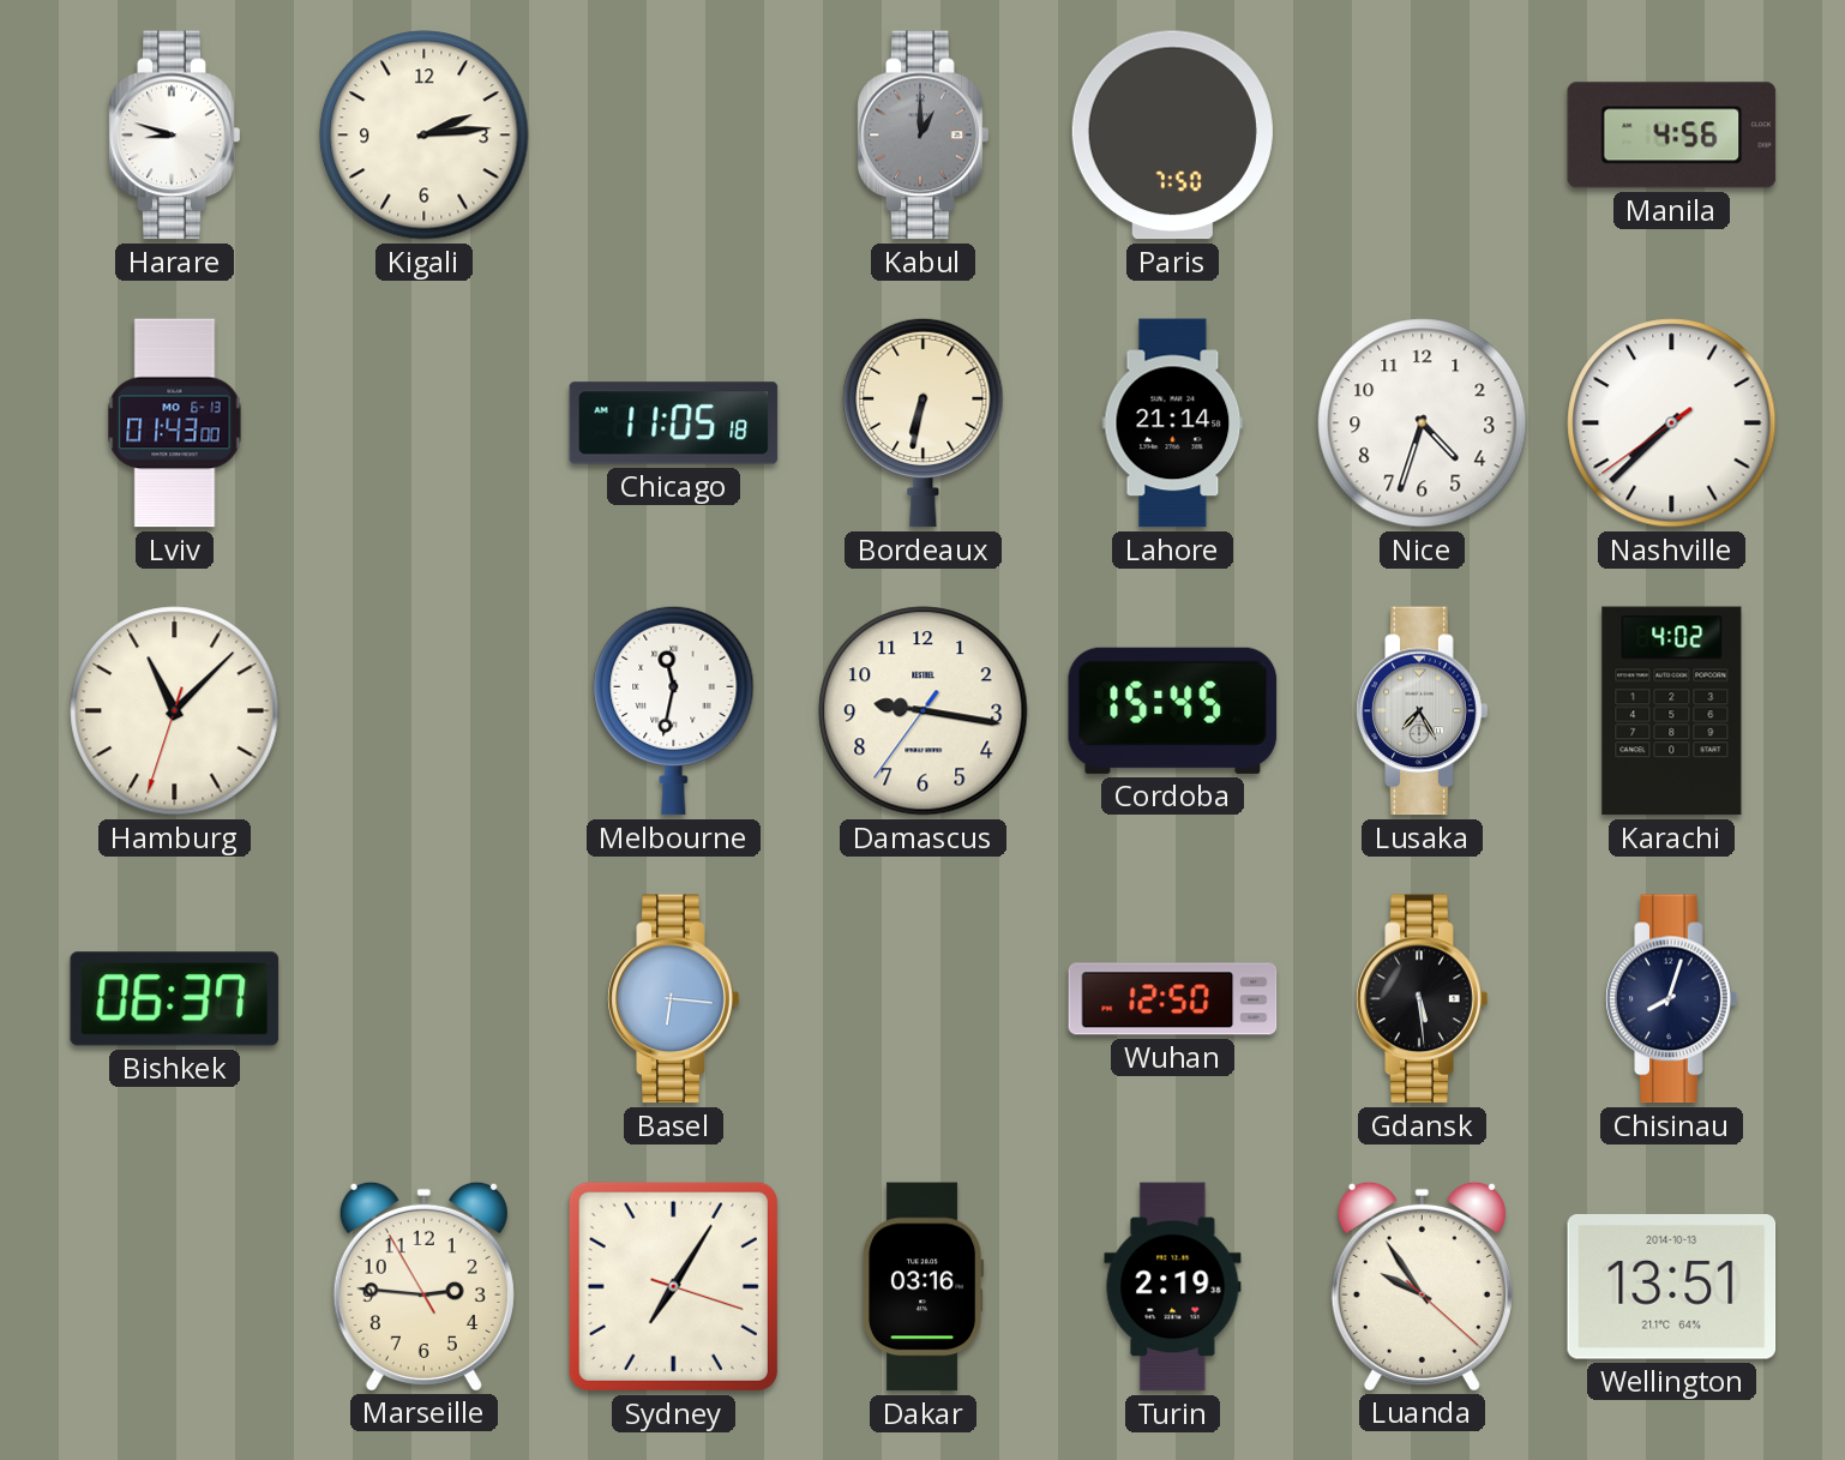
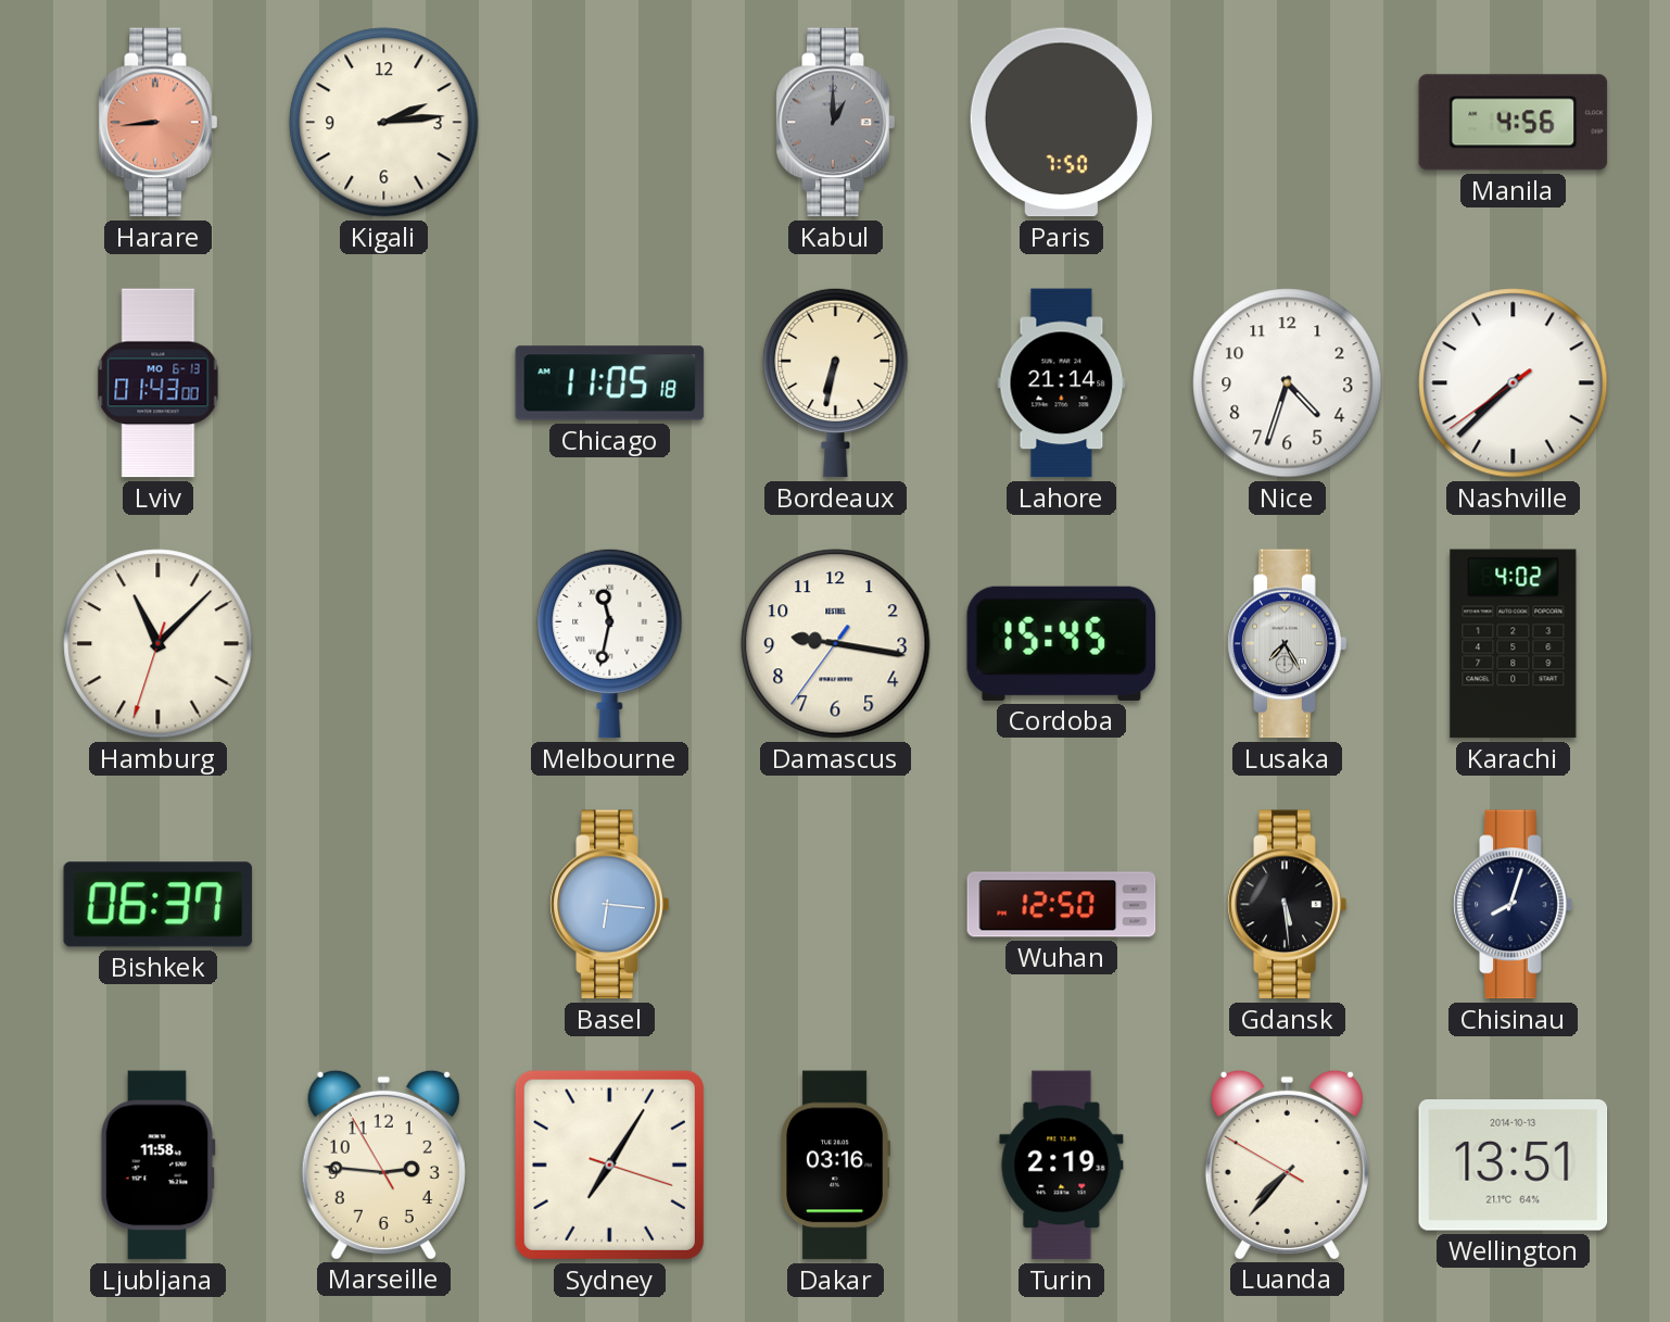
Harare: 8:48 -> 8:44 (159, 123)
Harare dial: white -> salmon (159, 123)
Ljubljana: none -> 11:58 (157, 1166)
Luanda: 9:54 -> 7:36 (1287, 1164)
